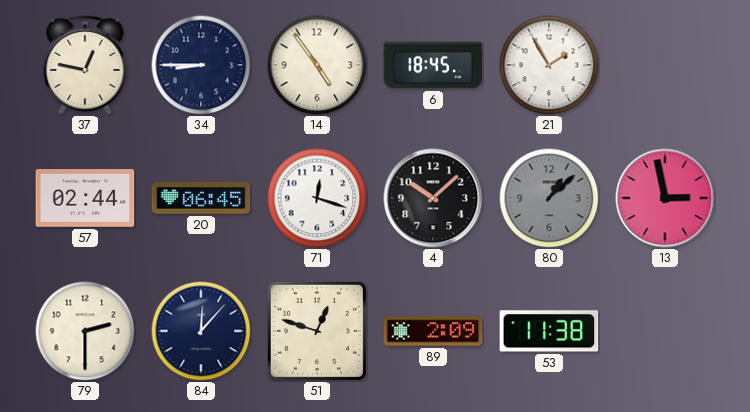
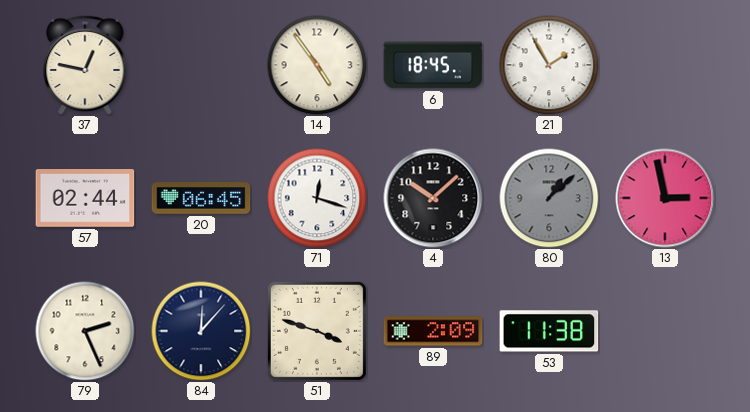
34: 8:45 -> none (201, 65)
79: 2:30 -> 2:26 (85, 331)
51: 12:48 -> 3:48 (317, 331)
